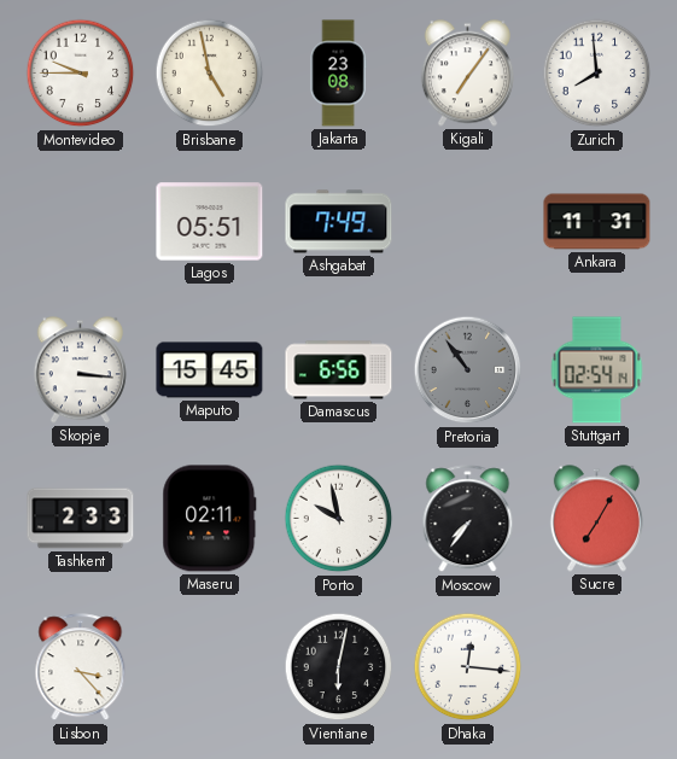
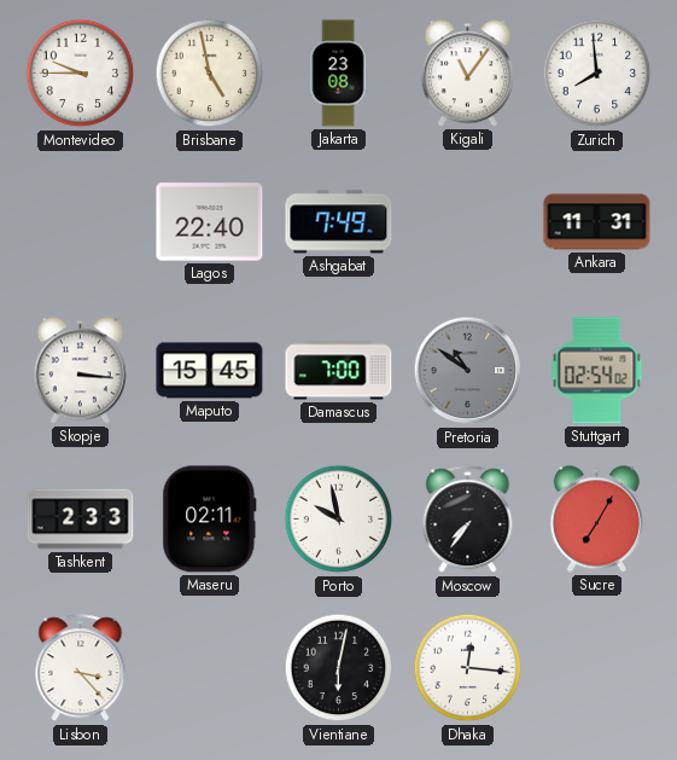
Kigali: 7:06 -> 11:06 (467, 74)
Lagos: 05:51 -> 22:40 (210, 222)
Damascus: 6:56 -> 7:00 (339, 371)
Pretoria: 10:54 -> 10:51 (468, 371)
Stuttgart: 02:54:14 -> 02:54:02 (597, 371)
